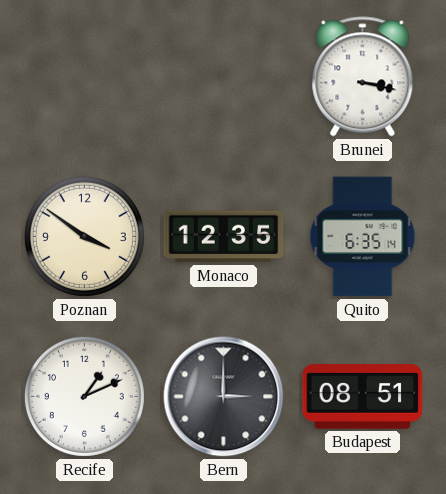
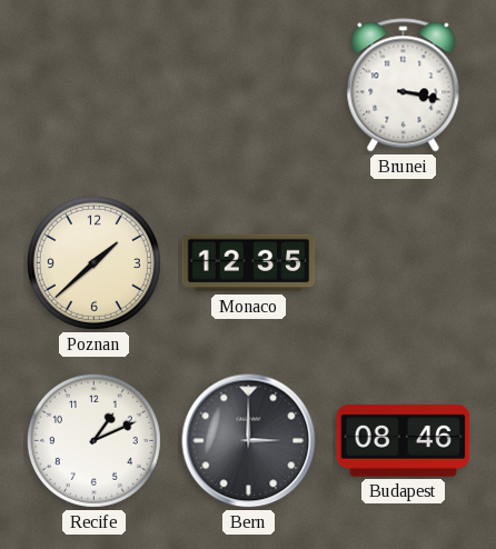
Poznan: 3:51 -> 1:38 (93, 262)
Quito: 6:35 -> none (363, 237)
Budapest: 08:51 -> 08:46 (404, 441)
